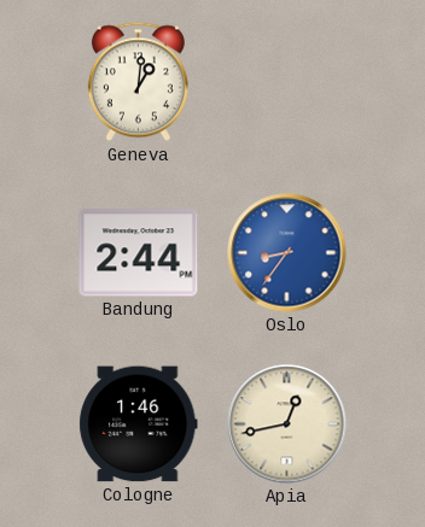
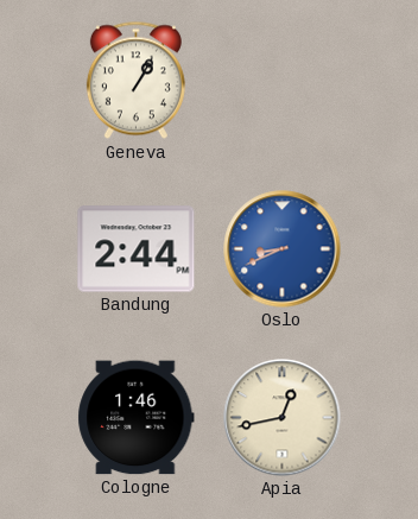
Geneva: 1:01 -> 1:05 (135, 81)
Oslo: 8:36 -> 8:41 (283, 249)
